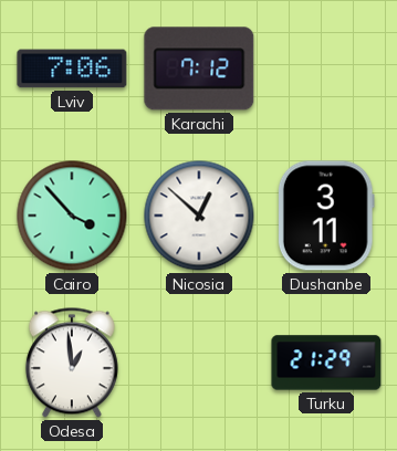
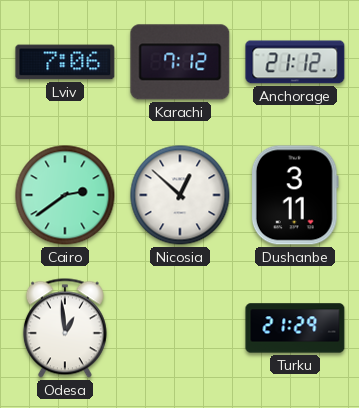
Anchorage: none -> 21:12 (295, 62)
Cairo: 3:53 -> 2:39 (65, 195)
